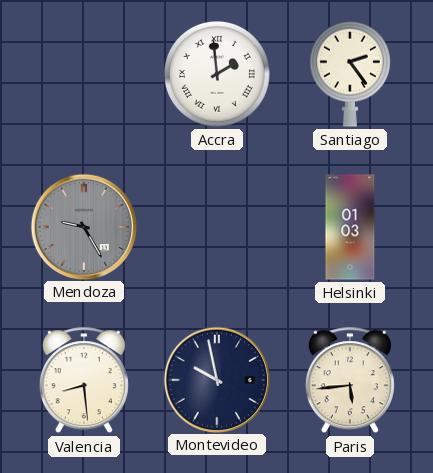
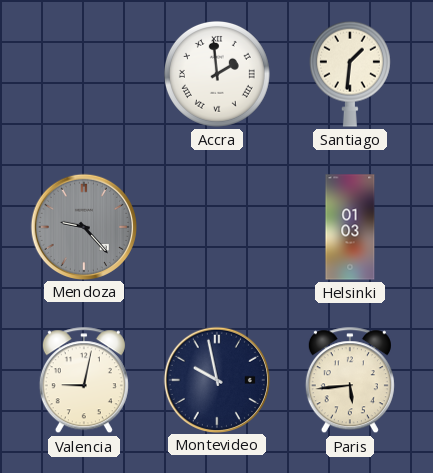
Santiago: 2:24 -> 1:31 (350, 74)
Mendoza: 9:25 -> 9:23 (83, 226)
Valencia: 8:29 -> 9:02 (84, 381)
